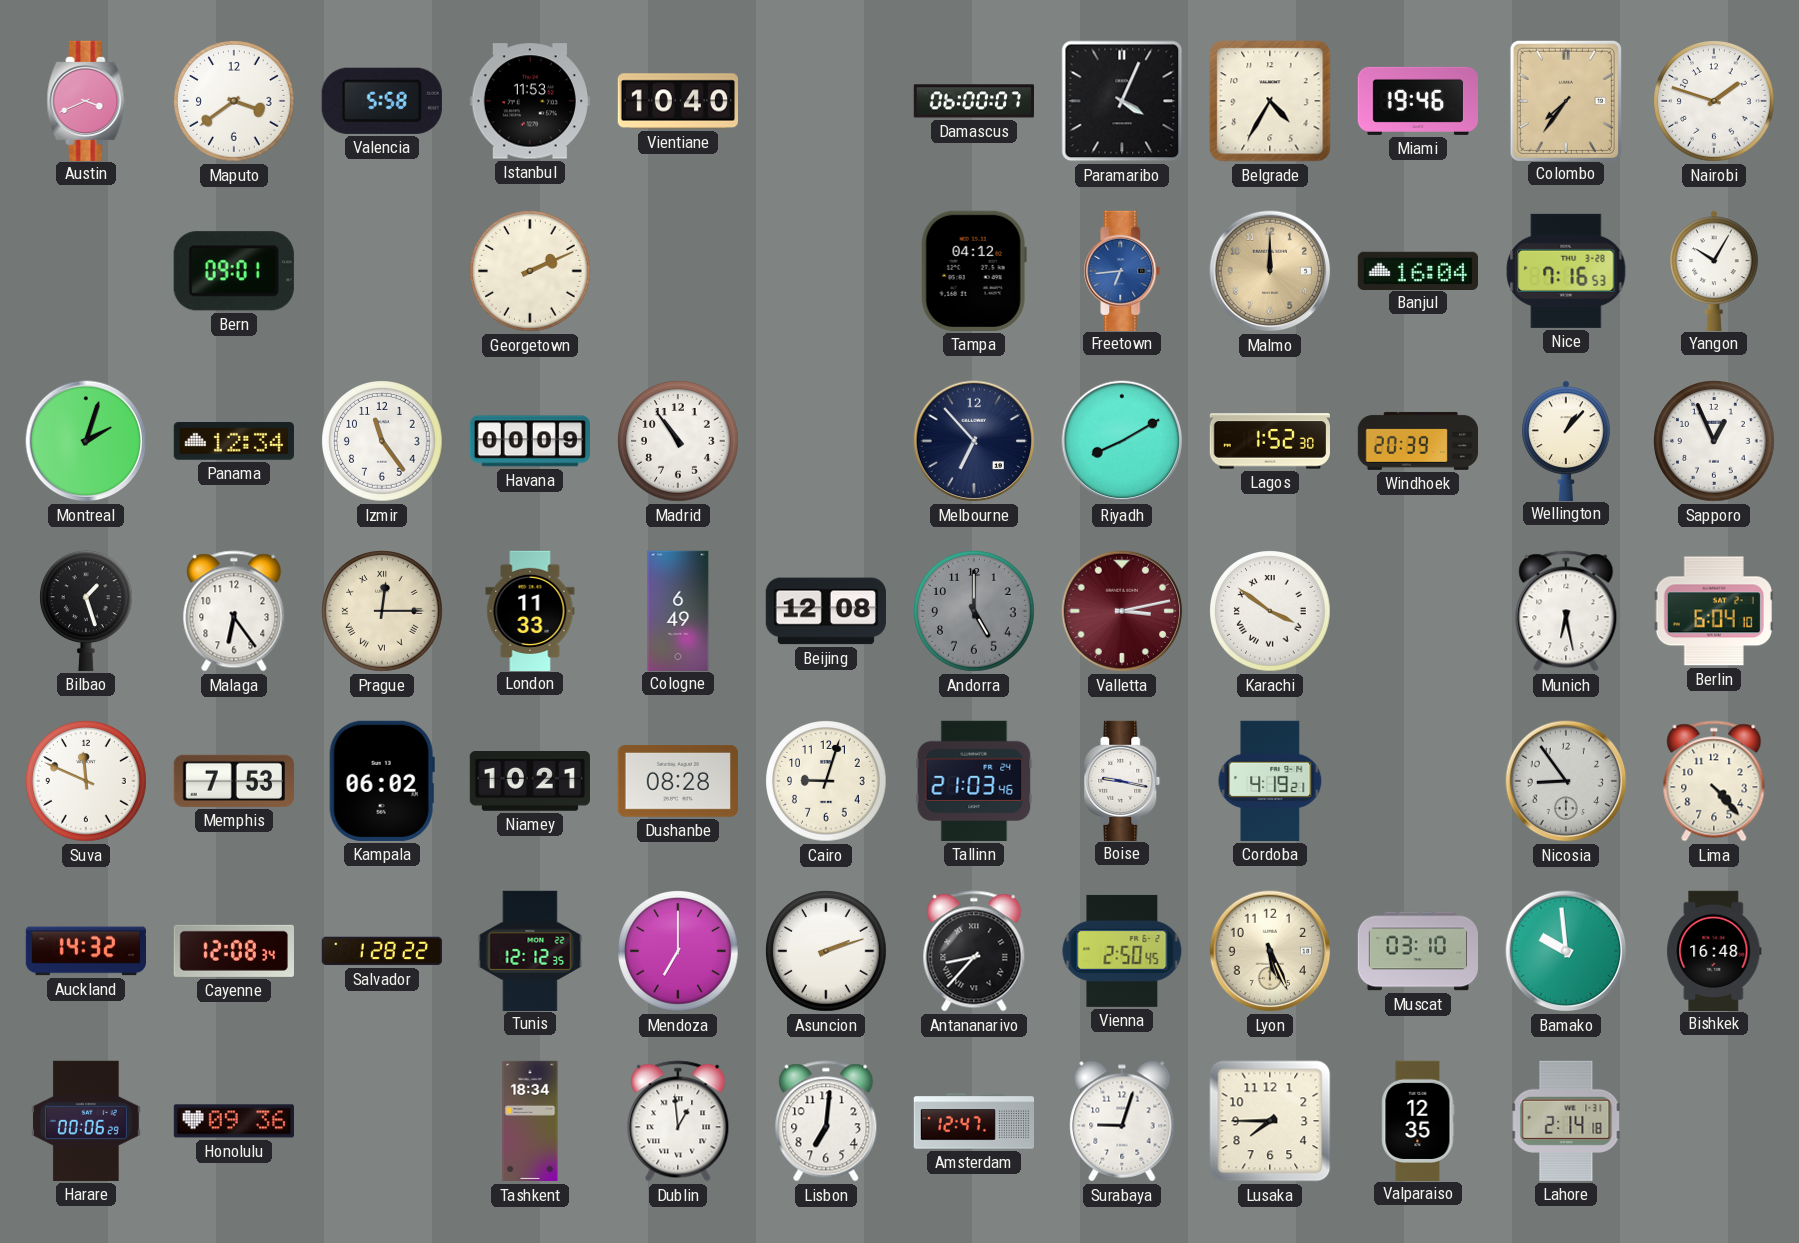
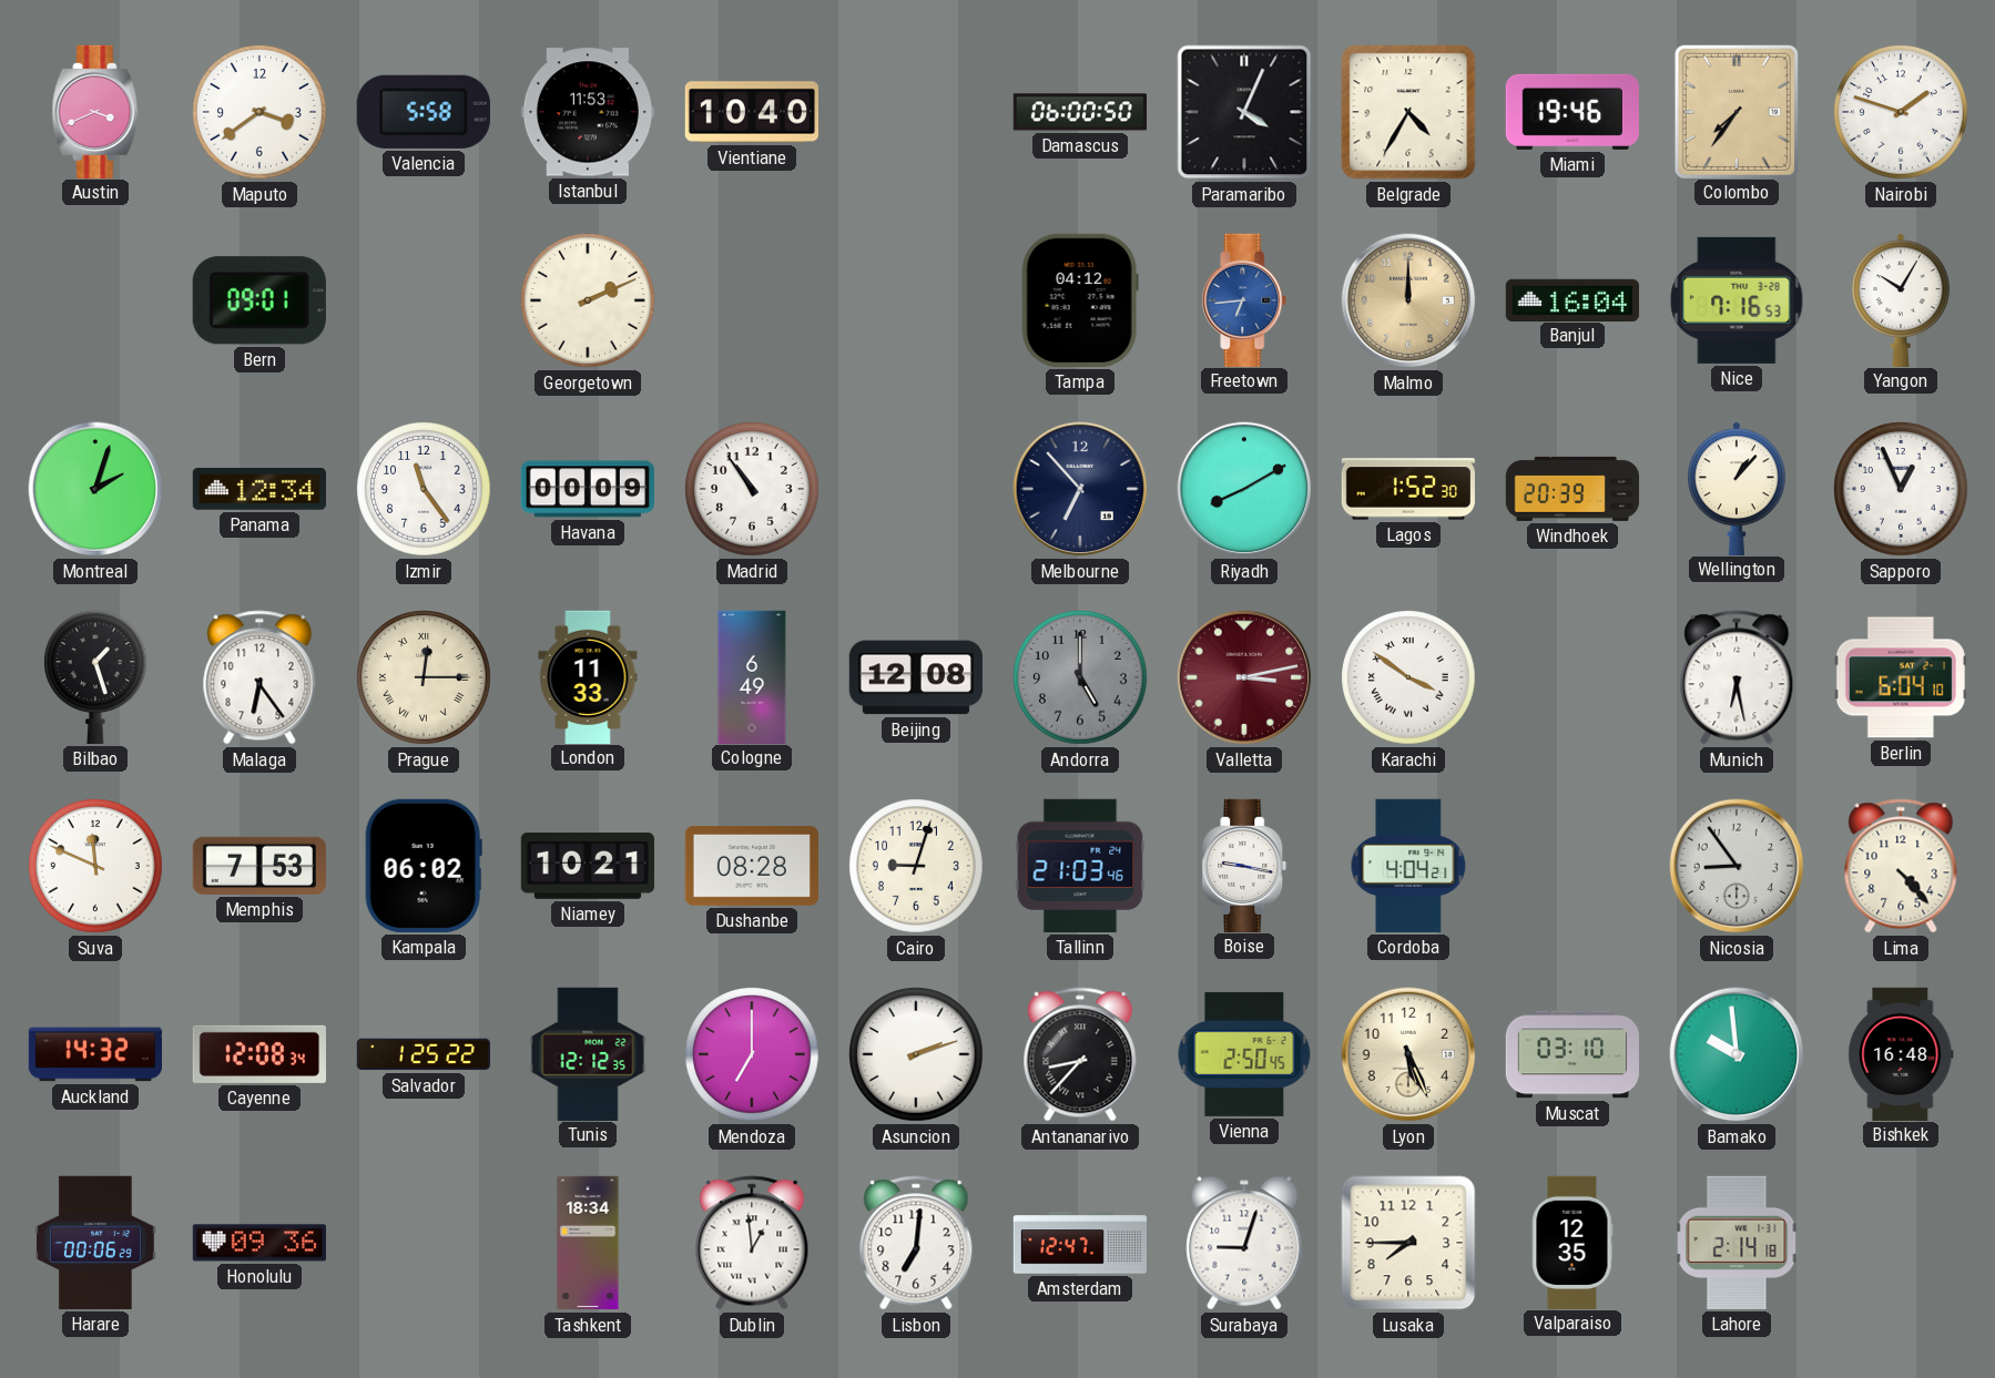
Damascus: 06:00:07 -> 06:00:50 (1080, 112)
Cordoba: 4:19 -> 4:04 (1408, 866)
Salvador: 1:28 -> 1:25 (423, 1054)
